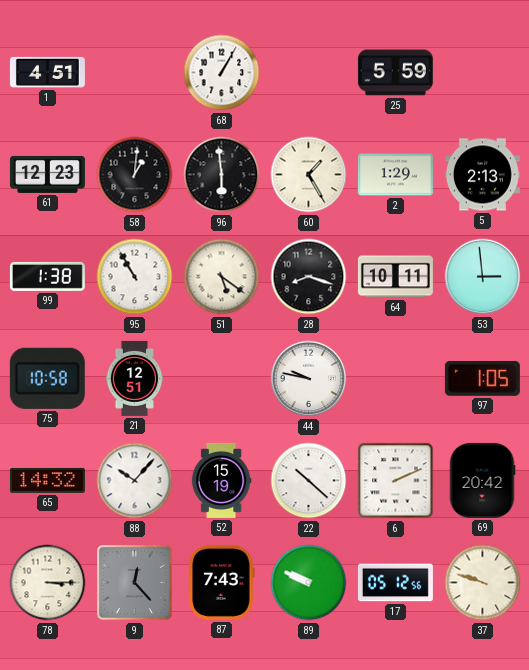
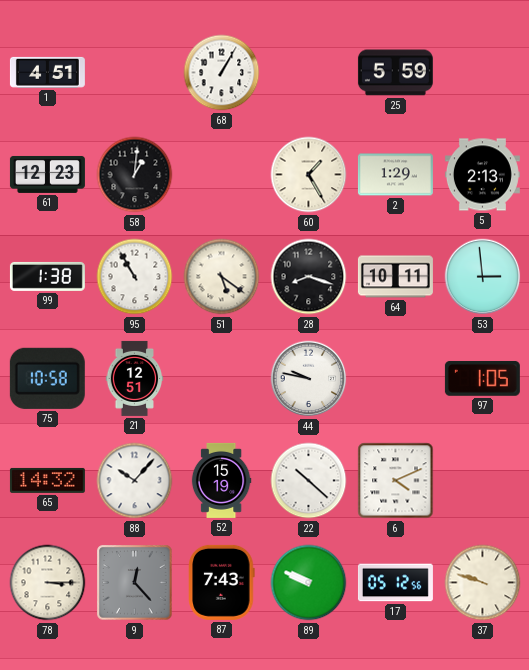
96: 5:59 -> none (222, 175)
6: 2:11 -> 4:11 (396, 481)
69: 20:42 -> none (482, 480)
